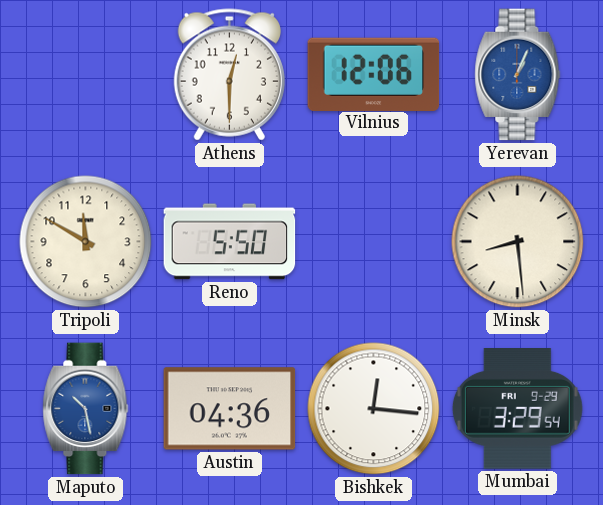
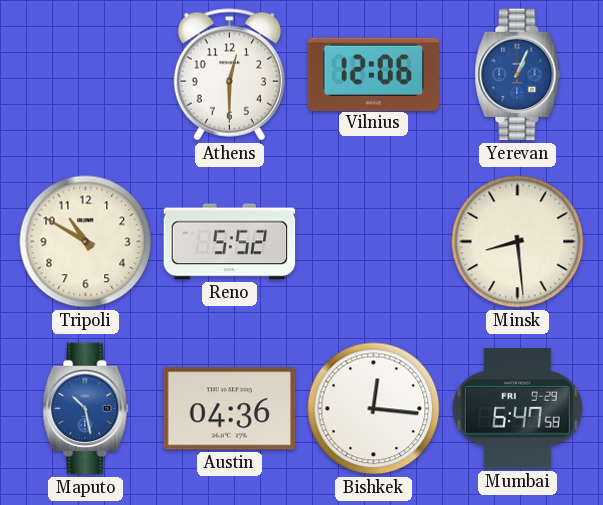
Tripoli: 11:50 -> 10:50 (86, 242)
Reno: 5:50 -> 5:52 (230, 242)
Mumbai: 3:29 -> 6:47 (517, 409)
